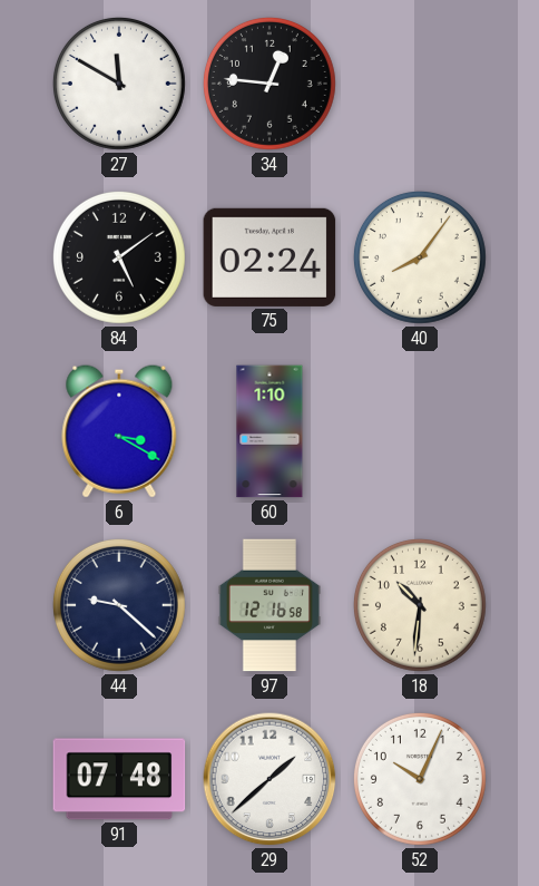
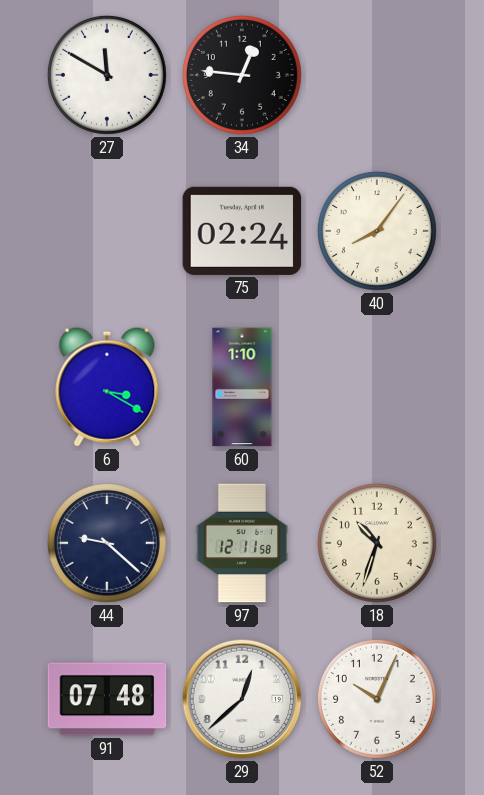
84: 5:09 -> none (119, 257)
97: 12:16 -> 12:11 (242, 543)
18: 10:31 -> 10:33 (377, 543)
29: 1:38 -> 12:38 (242, 699)
